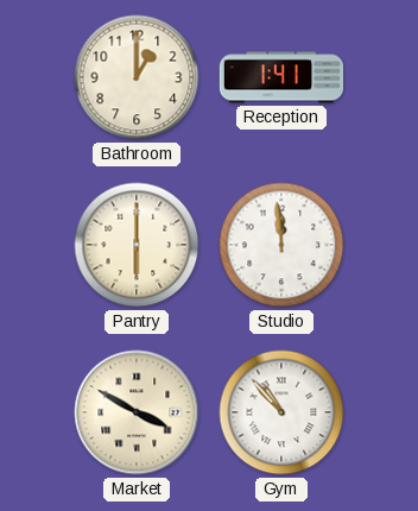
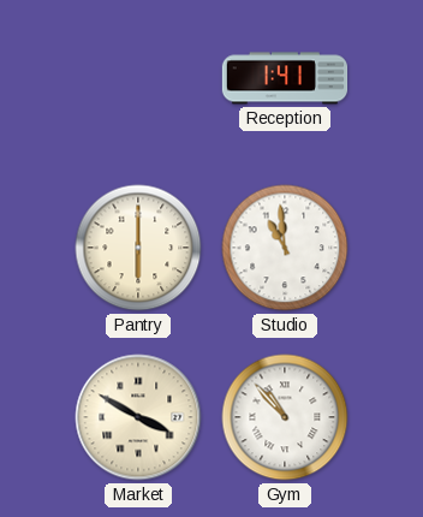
Bathroom: 1:00 -> none (137, 77)
Studio: 11:59 -> 10:59 (285, 248)
